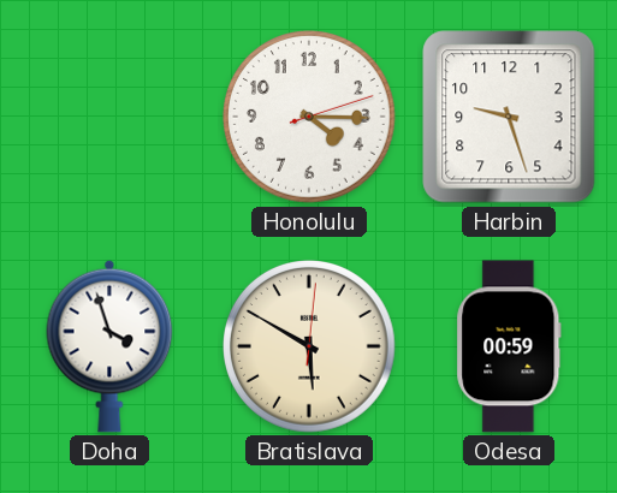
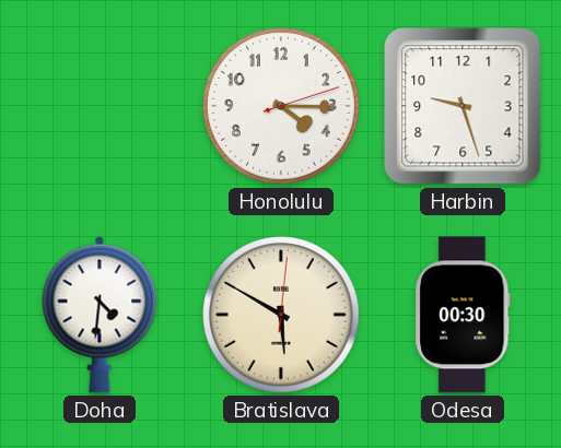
Doha: 3:57 -> 4:31 (100, 315)
Odesa: 00:59 -> 00:30 (463, 315)
